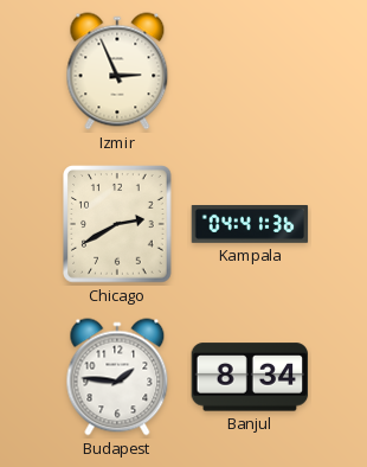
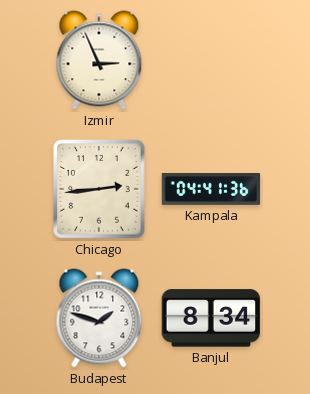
Chicago: 2:40 -> 2:44 (99, 189)
Budapest: 1:46 -> 1:48 (99, 318)
